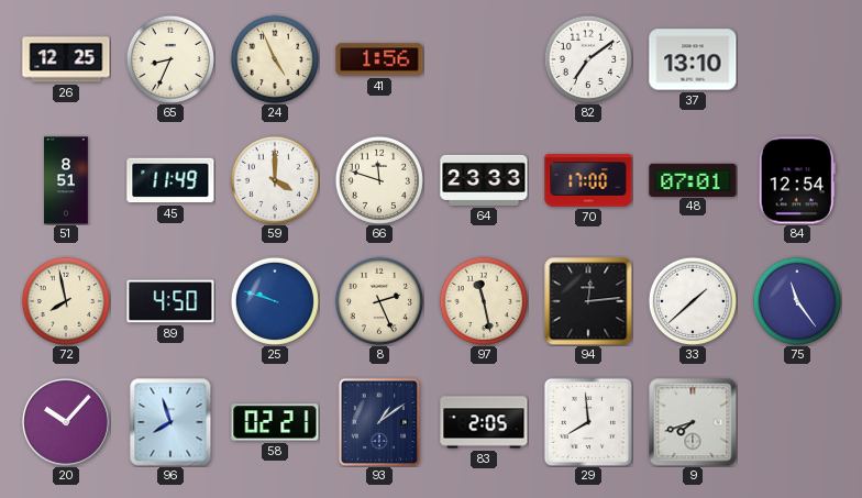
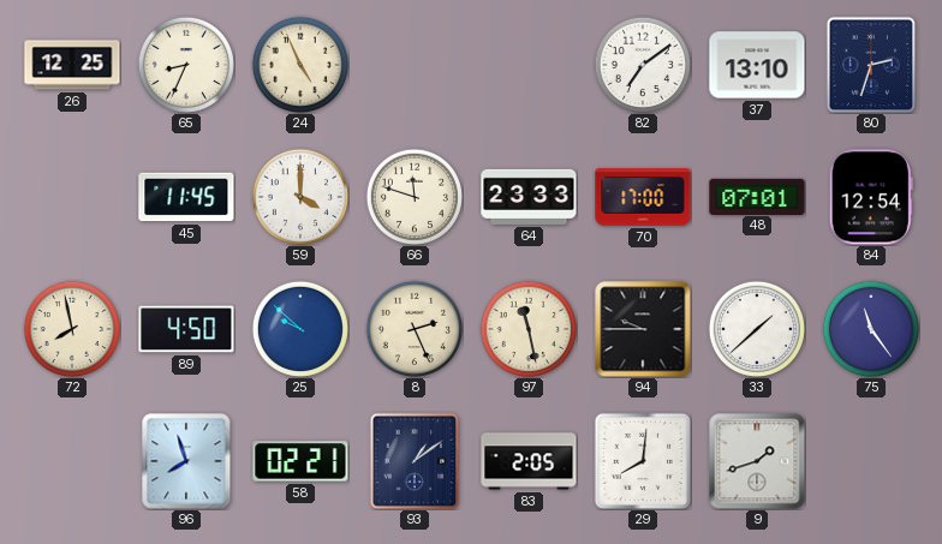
41: 1:56 -> none (379, 59)
80: none -> 2:33 (871, 65)
51: 8:51 -> none (66, 180)
45: 11:49 -> 11:45 (186, 197)
25: 9:48 -> 9:52 (300, 329)
94: 12:14 -> 9:45 (643, 329)
20: 10:07 -> none (66, 422)
29: 7:59 -> 8:01 (643, 461)
9: 7:42 -> 1:42 (757, 461)
